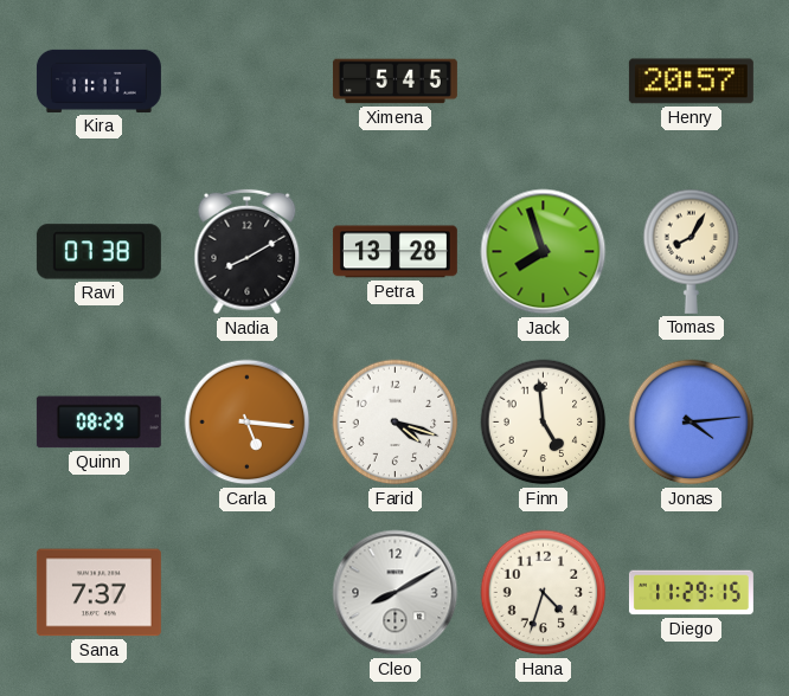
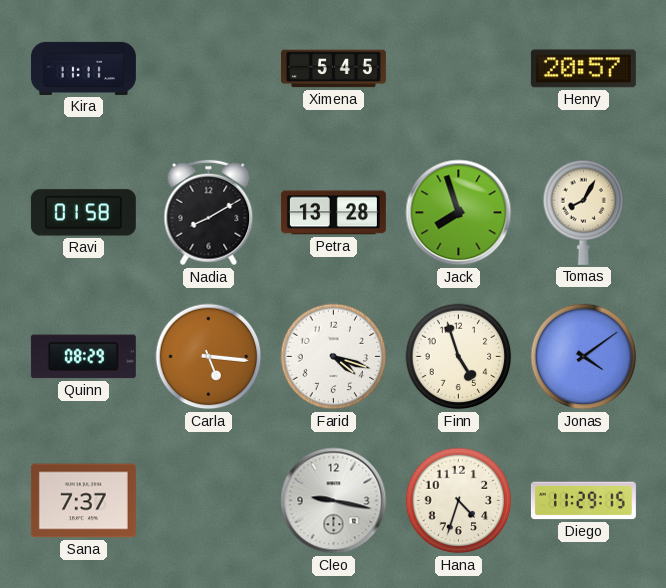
Ravi: 07:38 -> 01:58 (83, 213)
Finn: 4:59 -> 4:57 (459, 357)
Jonas: 4:14 -> 4:09 (584, 357)
Cleo: 8:10 -> 9:17 (334, 501)
